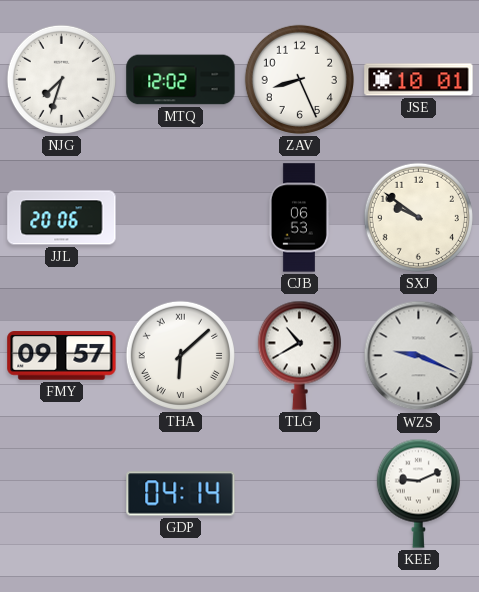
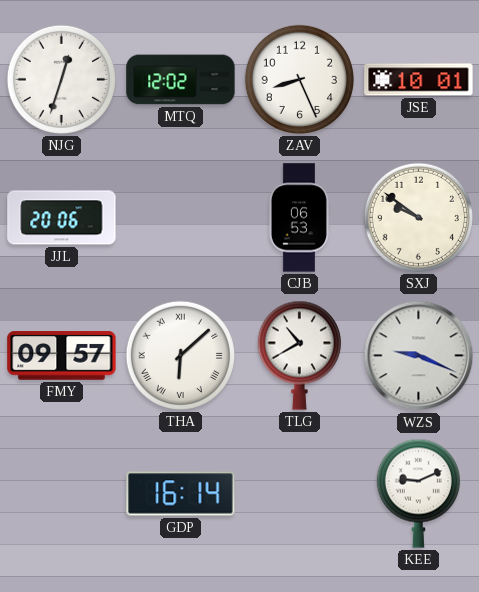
NJG: 7:33 -> 12:33 (61, 79)
GDP: 04:14 -> 16:14 (181, 494)
